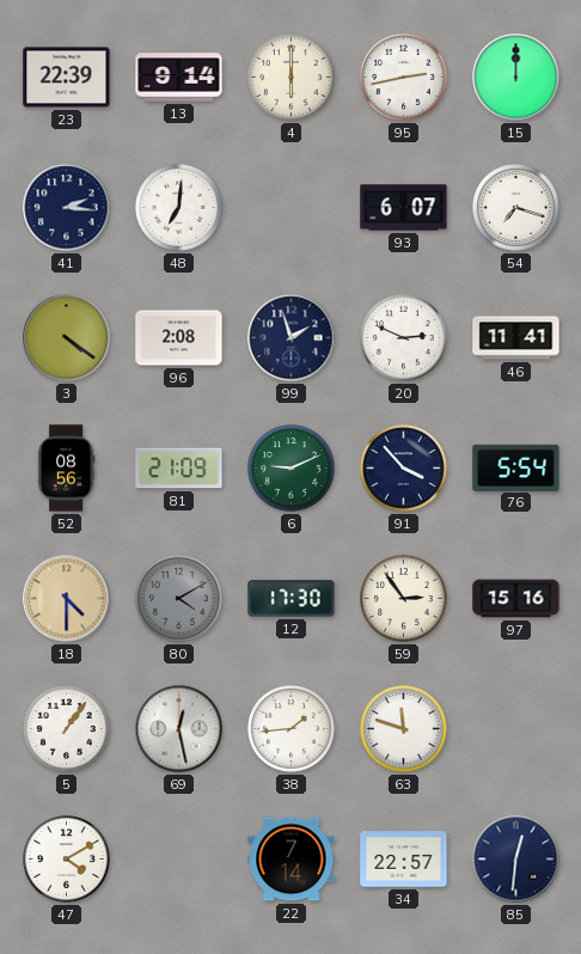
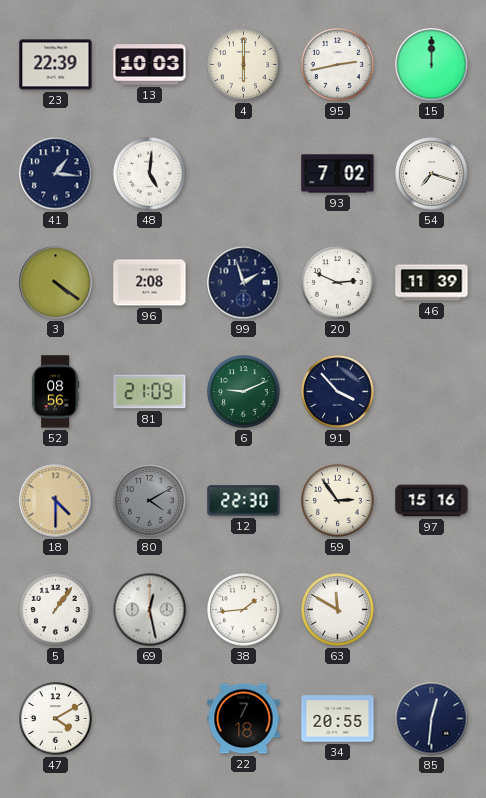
13: 9:14 -> 10:03 (150, 65)
41: 2:16 -> 1:16 (56, 174)
48: 7:01 -> 5:01 (150, 174)
93: 6:07 -> 7:02 (338, 174)
46: 11:41 -> 11:39 (432, 283)
76: 5:54 -> none (516, 467)
12: 17:30 -> 22:30 (244, 501)
63: 11:48 -> 11:50 (338, 610)
22: 7:14 -> 7:18 (244, 719)
34: 22:57 -> 20:55 (338, 719)
